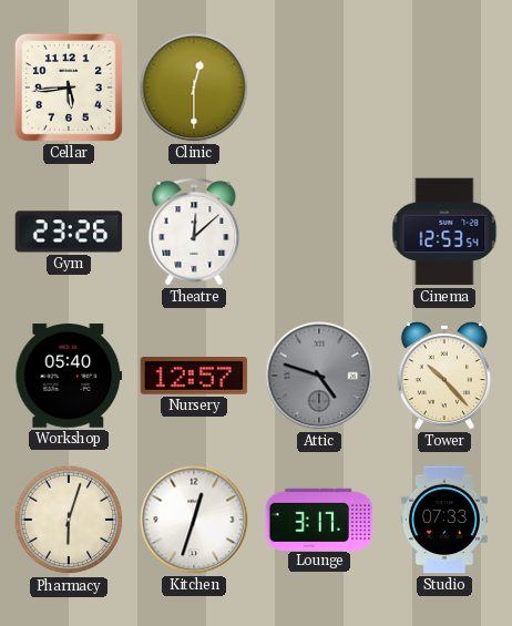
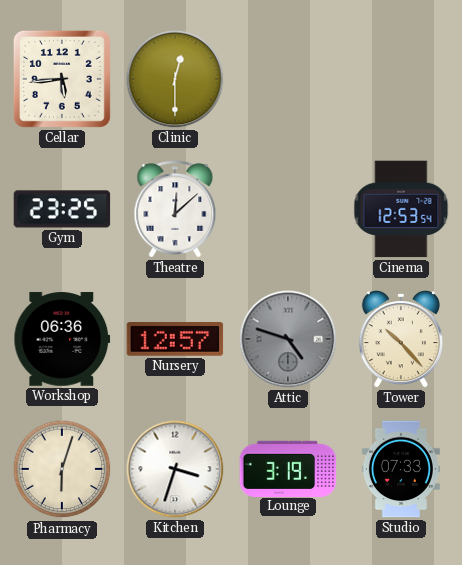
Gym: 23:26 -> 23:25 (62, 209)
Workshop: 05:40 -> 06:36 (62, 339)
Kitchen: 12:33 -> 3:33 (175, 469)
Lounge: 3:17 -> 3:19 (288, 468)
